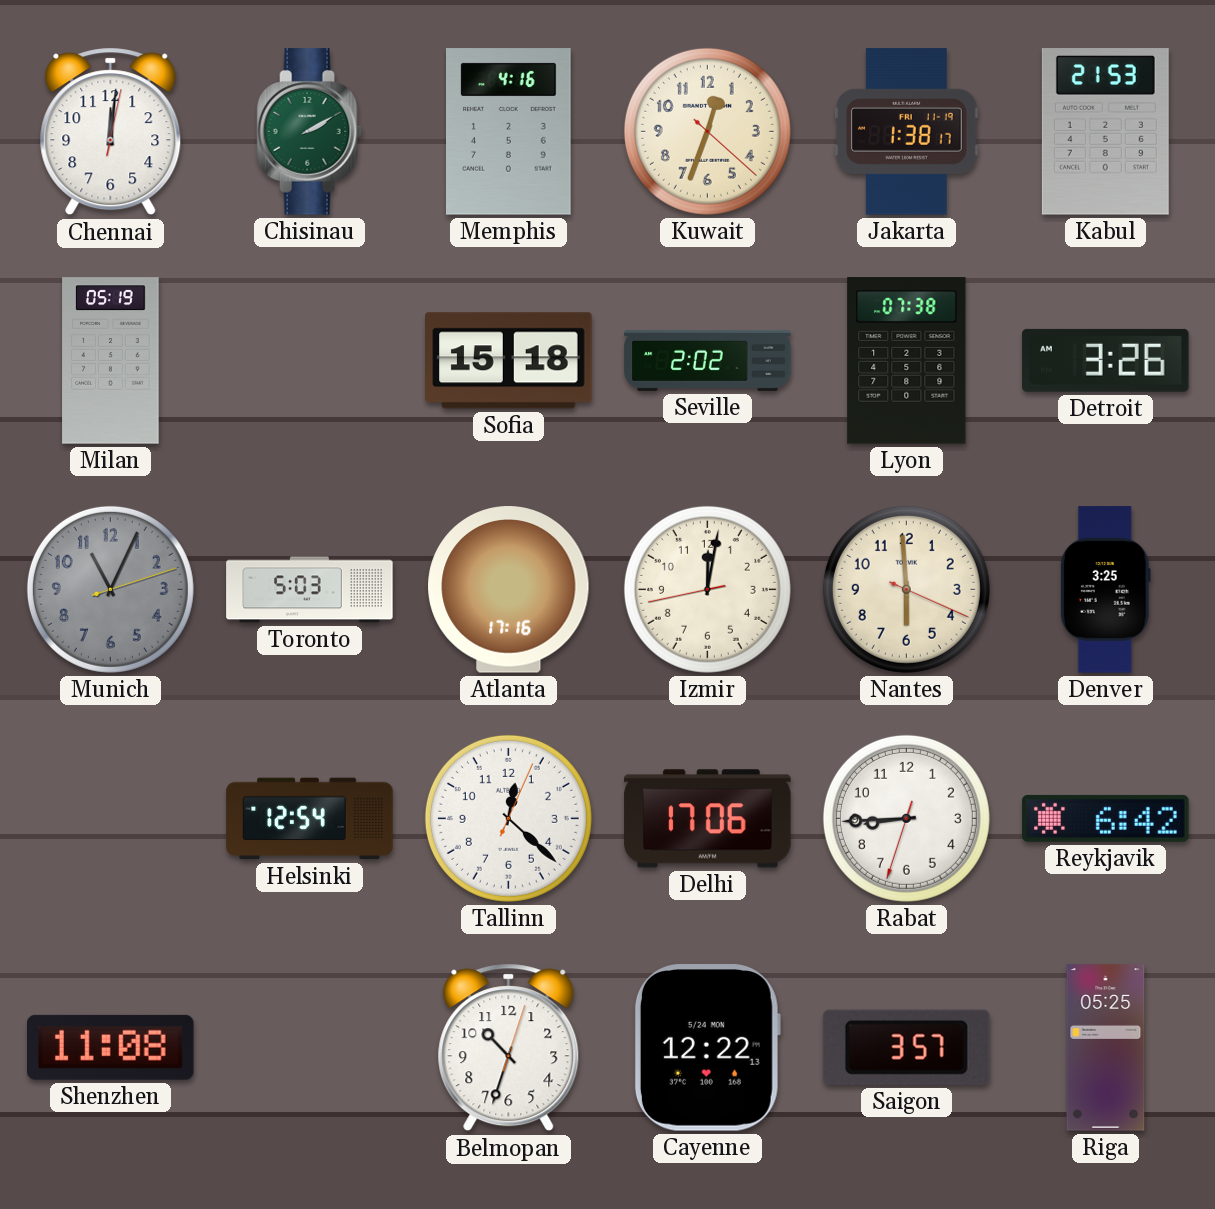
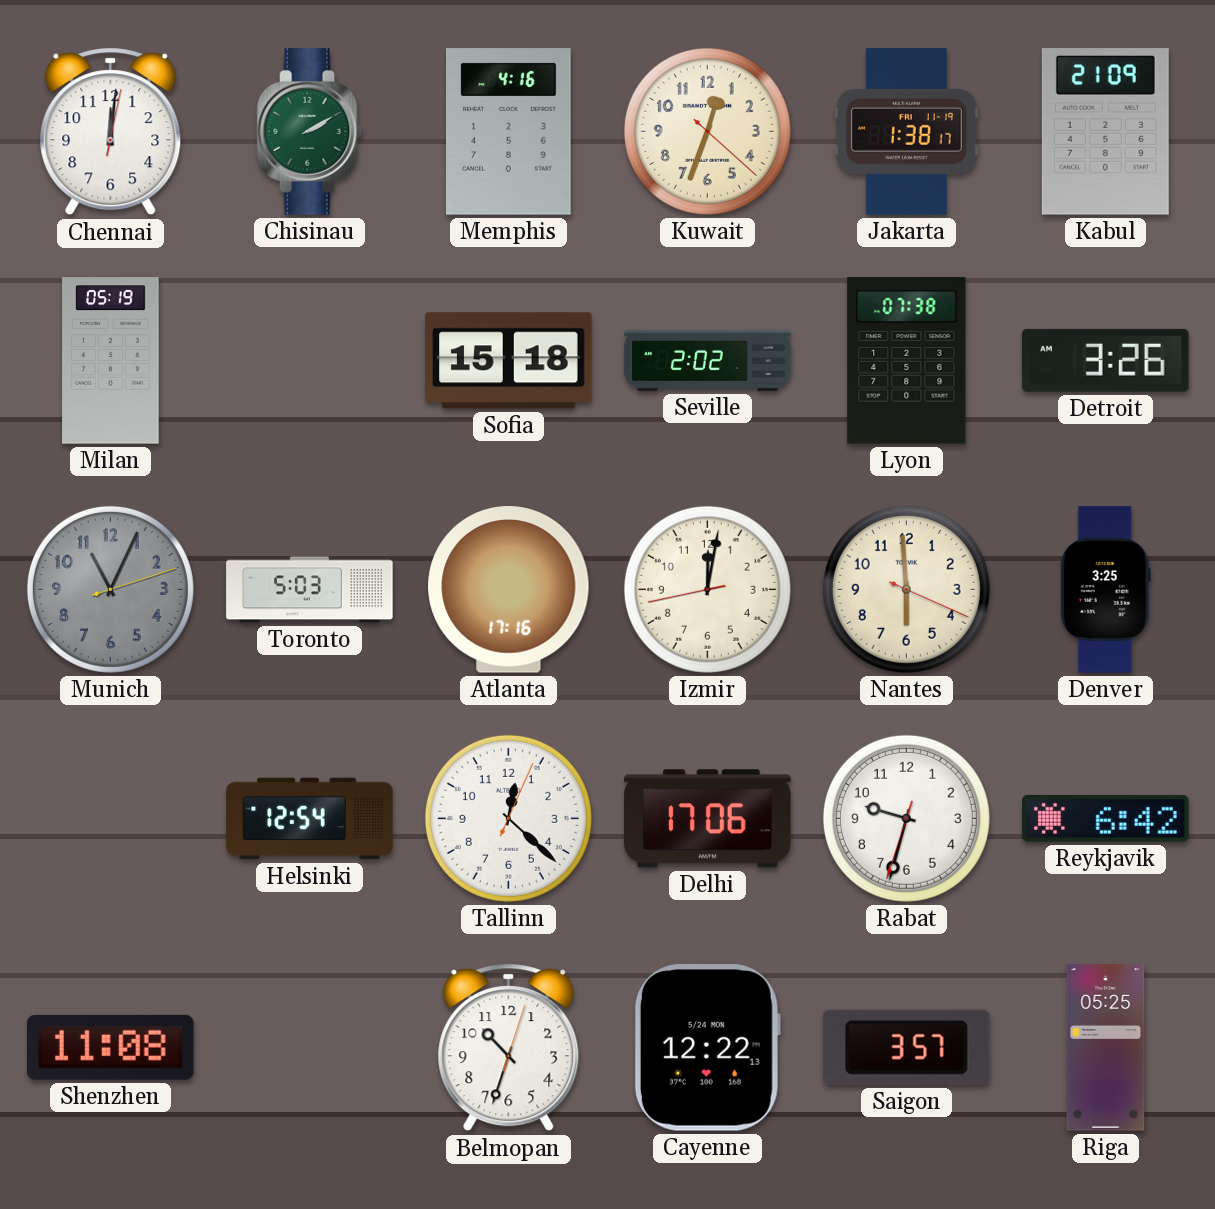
Kabul: 21:53 -> 21:09 (1105, 132)
Rabat: 8:44 -> 9:32 (906, 818)
